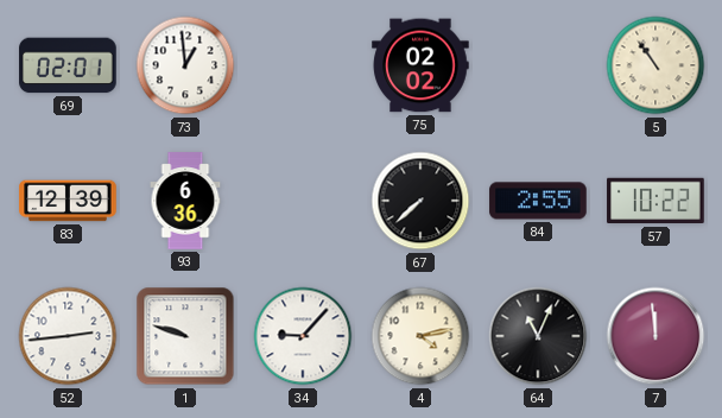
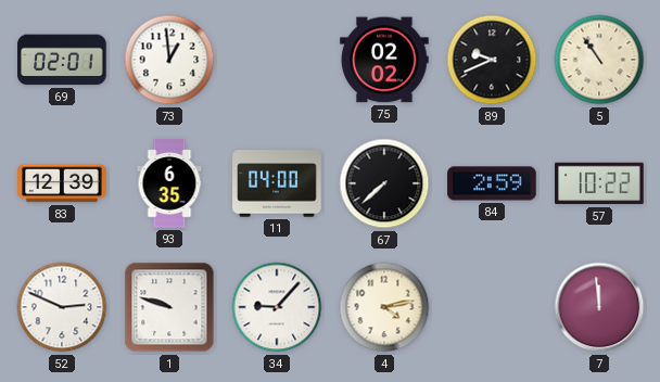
89: none -> 9:41 (492, 60)
93: 6:36 -> 6:35 (169, 183)
11: none -> 04:00 (277, 183)
84: 2:55 -> 2:59 (492, 183)
52: 2:44 -> 2:49 (62, 307)
64: 11:04 -> none (538, 336)
